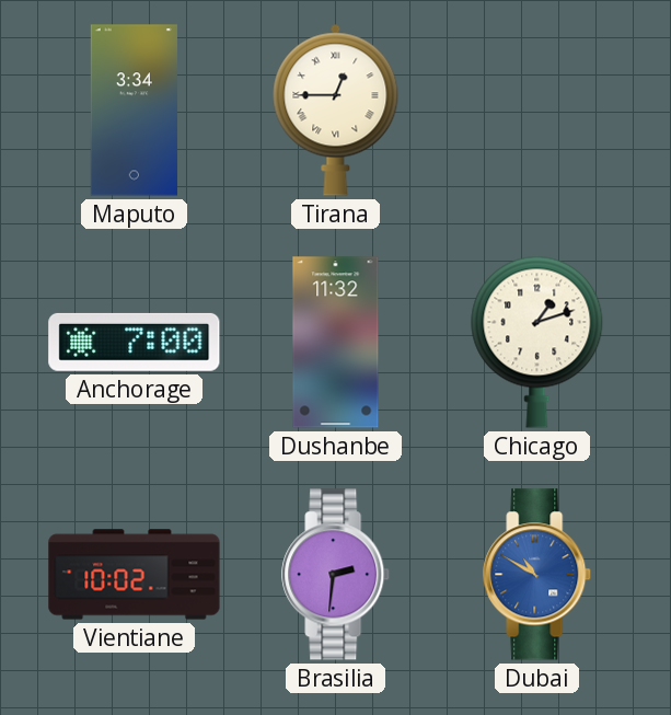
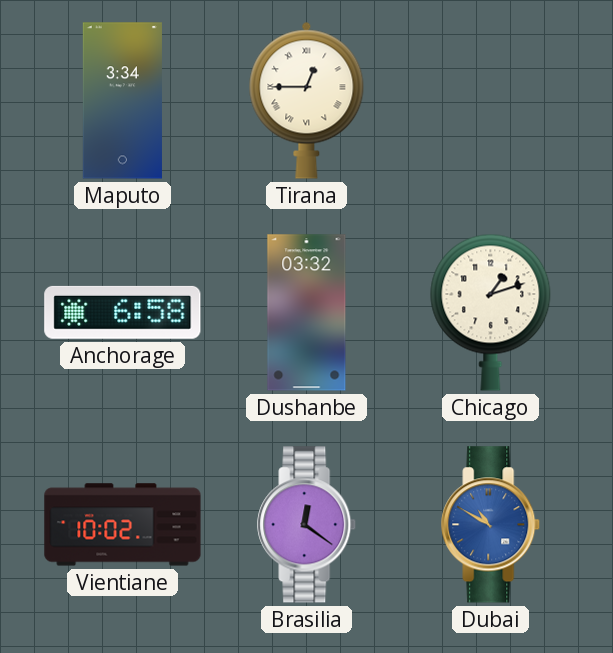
Anchorage: 7:00 -> 6:58 (123, 312)
Dushanbe: 11:32 -> 03:32 (307, 313)
Brasilia: 2:31 -> 12:21 (307, 525)
